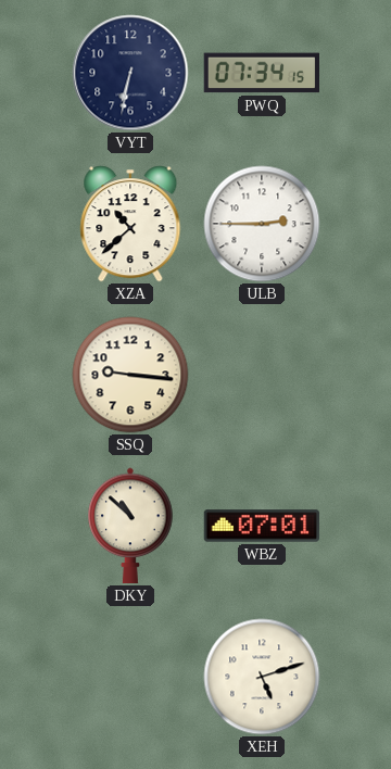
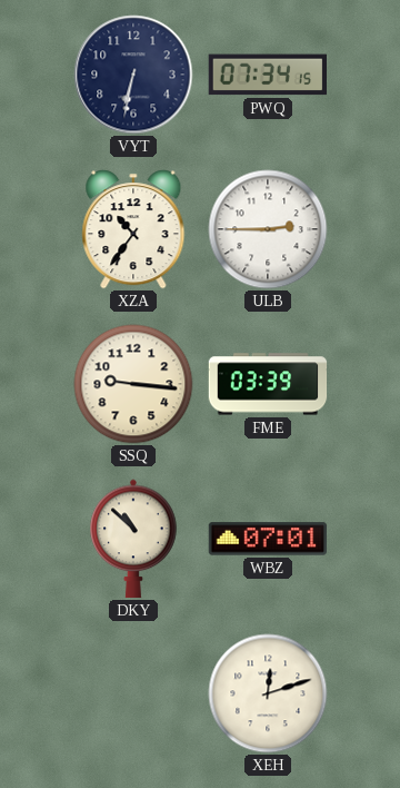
XZA: 10:38 -> 10:36 (133, 229)
FME: none -> 03:39 (268, 384)
XEH: 5:12 -> 12:12 (268, 693)
